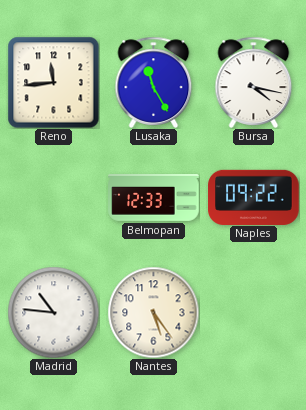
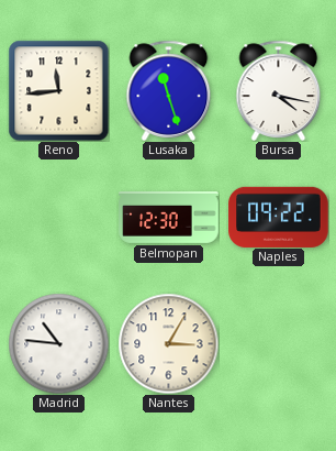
Lusaka: 11:25 -> 11:27 (169, 90)
Belmopan: 12:33 -> 12:30 (169, 218)
Nantes: 5:24 -> 3:05 (168, 343)
